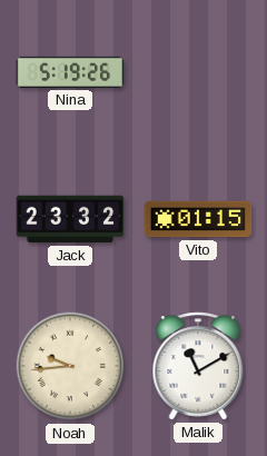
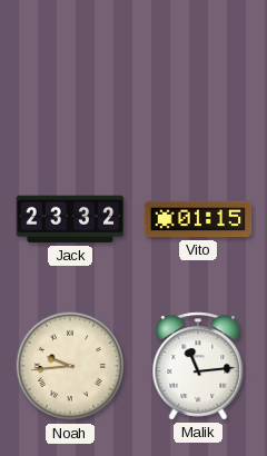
Nina: 5:19 -> none (70, 72)
Malik: 11:10 -> 11:14 (198, 366)
